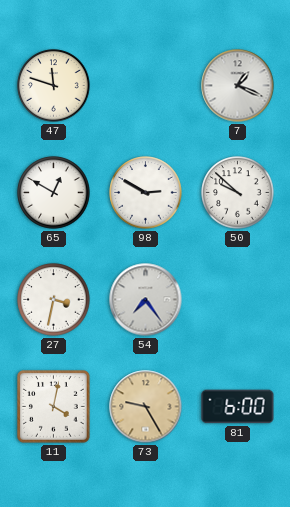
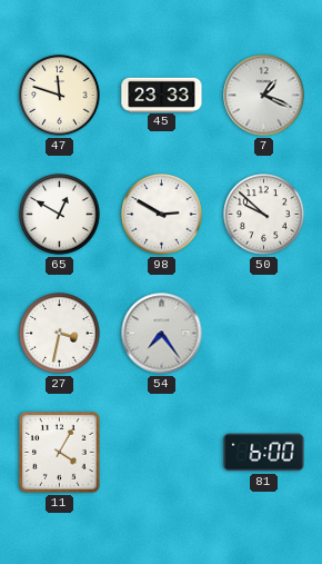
45: none -> 23:33 (162, 95)
11: 4:02 -> 4:05 (60, 453)
73: 9:25 -> none (146, 407)
